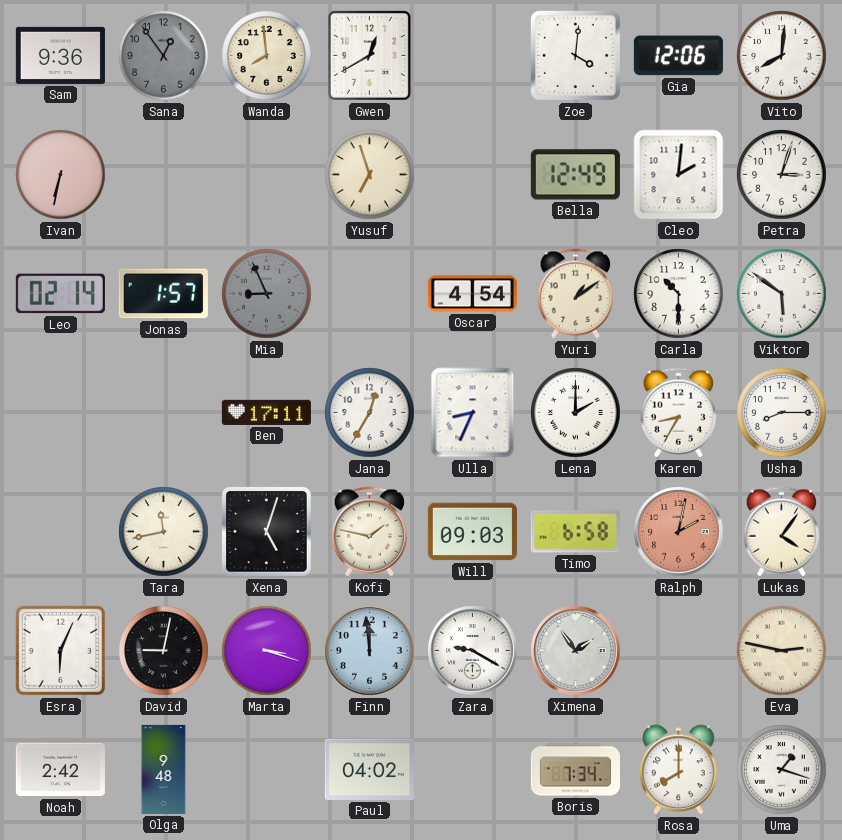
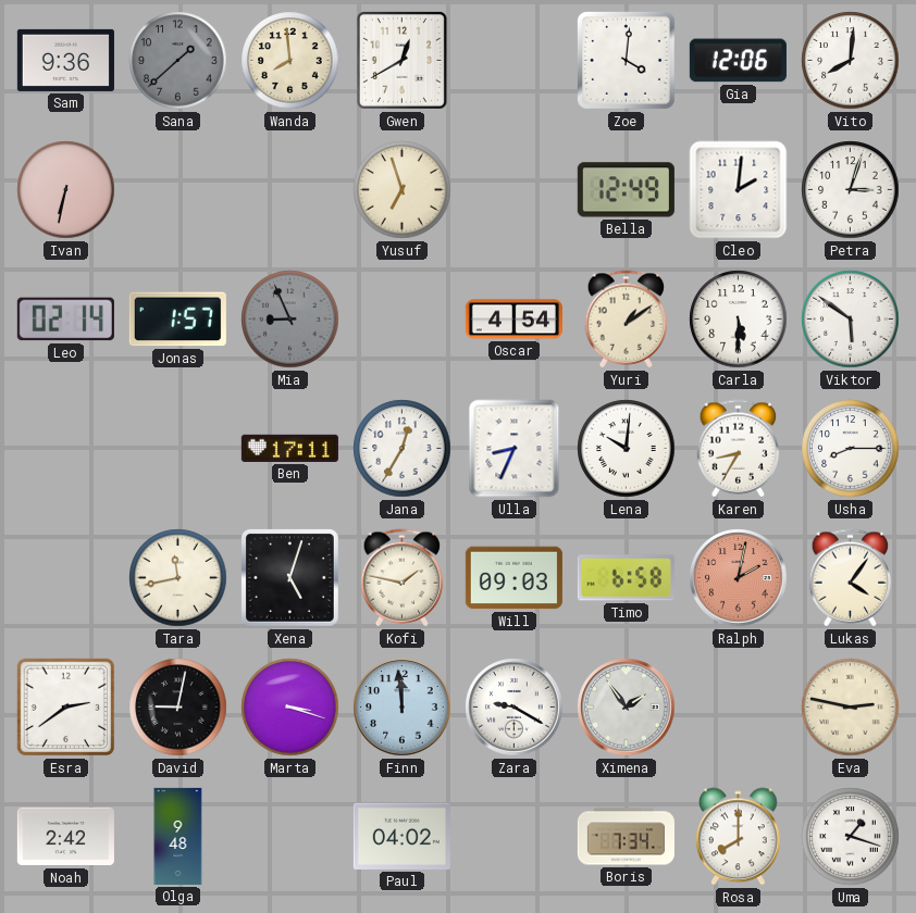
Sana: 12:54 -> 1:38 (178, 61)
Carla: 10:30 -> 5:30 (739, 320)
Lena: 2:00 -> 10:01 (627, 449)
Esra: 6:04 -> 2:39 (66, 708)
